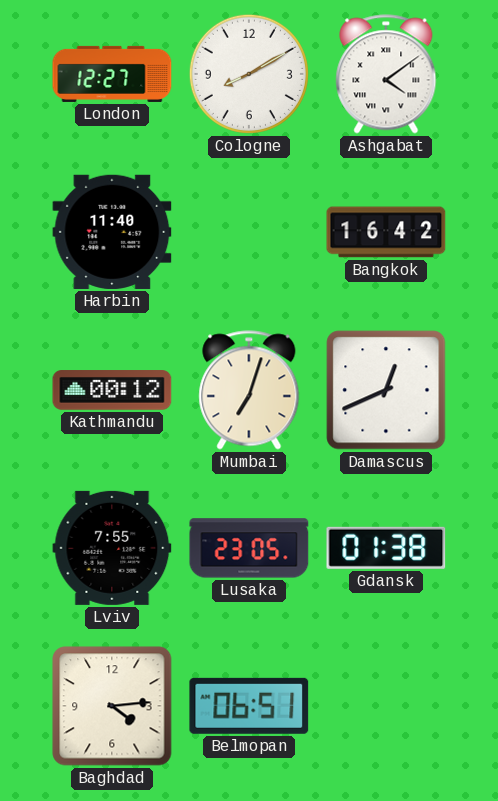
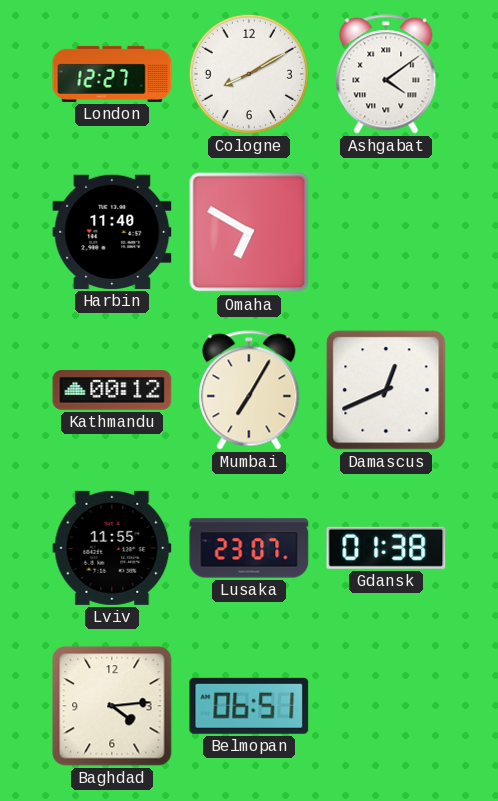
Omaha: none -> 6:50 (249, 232)
Bangkok: 16:42 -> none (386, 232)
Mumbai: 7:03 -> 7:05 (249, 390)
Lviv: 7:55 -> 11:55 (112, 548)
Lusaka: 23:05 -> 23:07 (249, 548)
